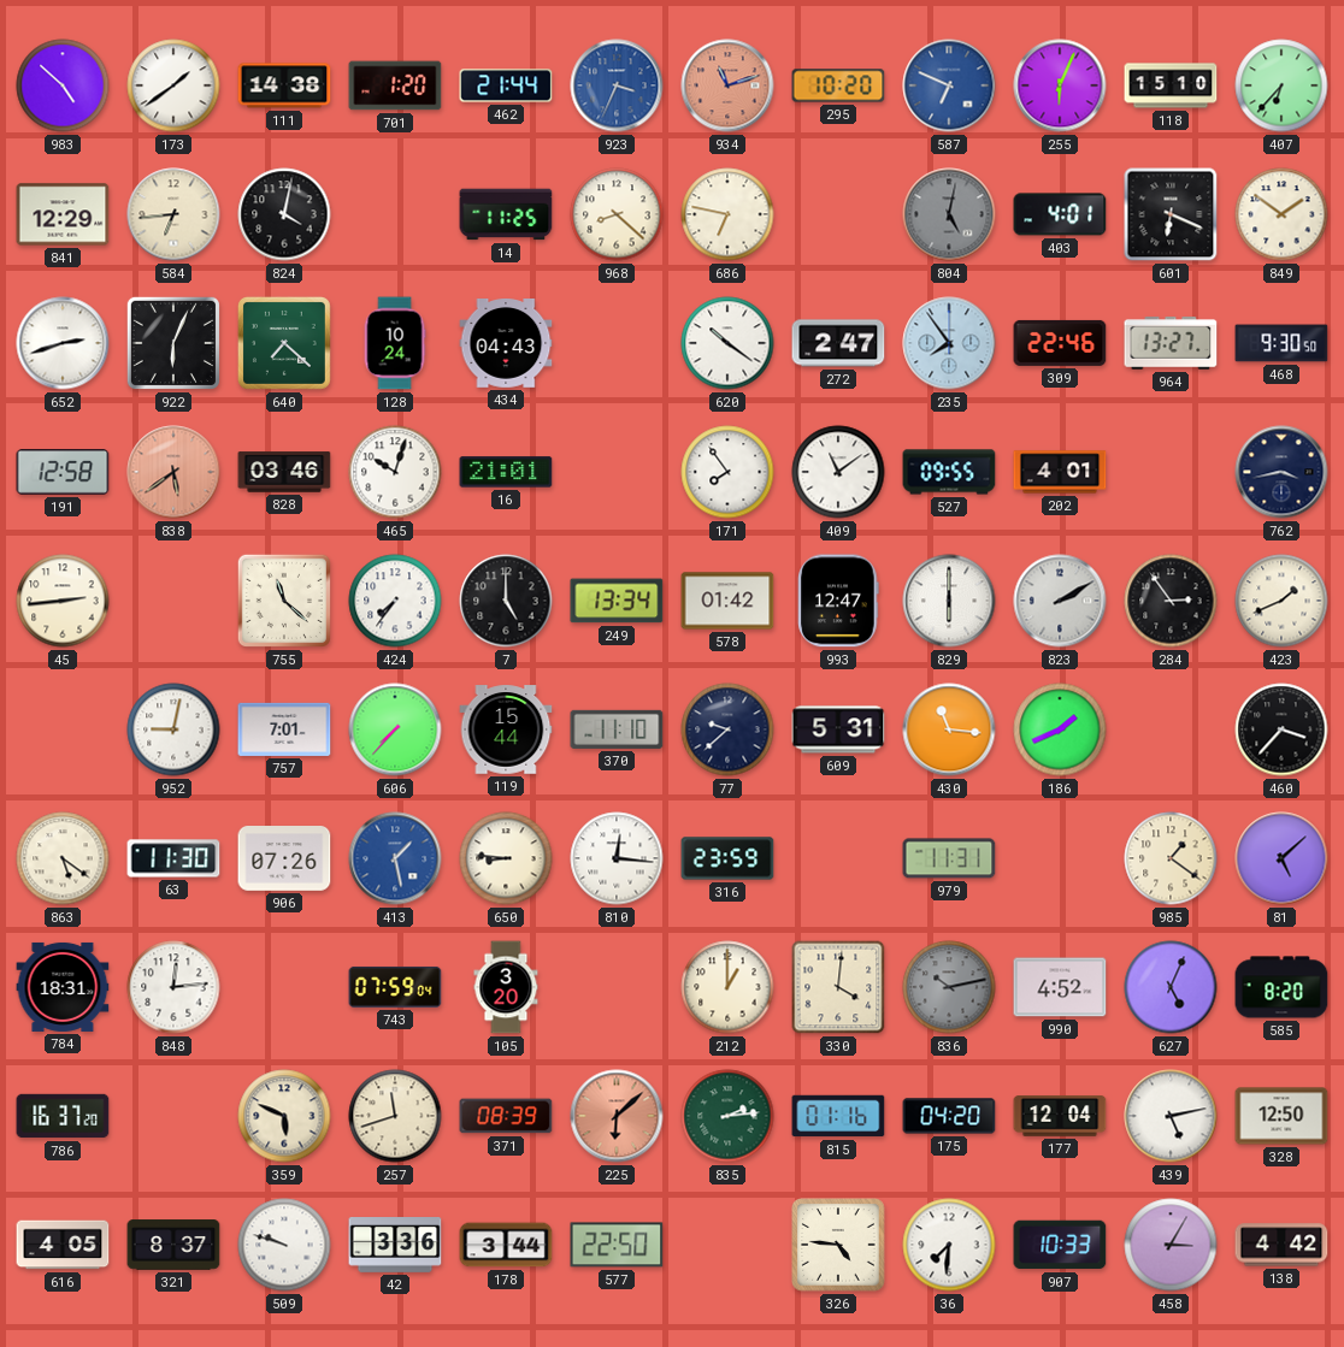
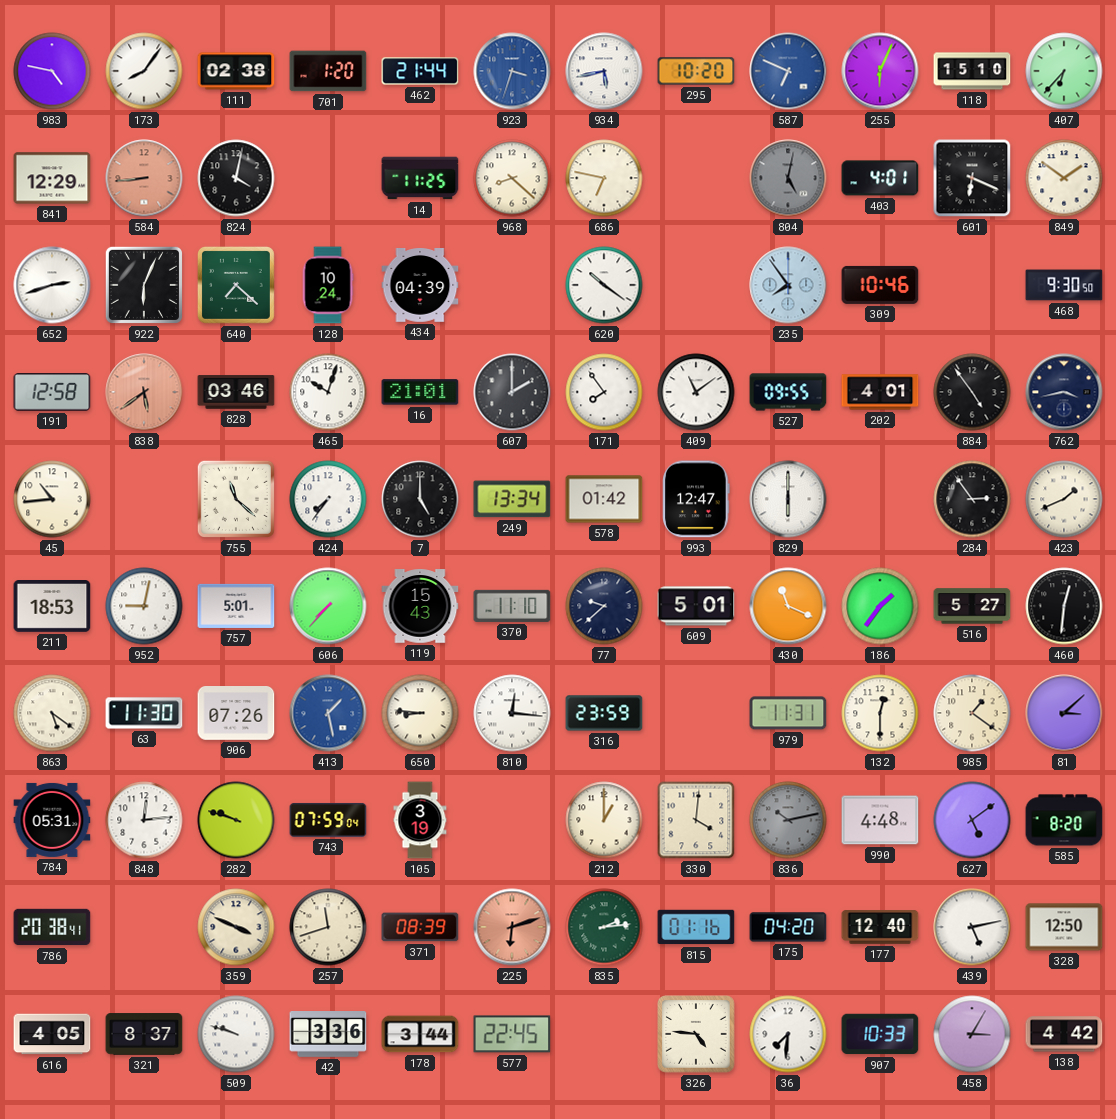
983: 4:52 -> 4:47 (52, 71)
173: 1:39 -> 8:06 (144, 71)
111: 14:38 -> 02:38 (236, 71)
923: 3:34 -> 3:33 (512, 71)
934: 11:12 -> 5:43 (604, 71)
934 dial: salmon -> white (604, 71)
584: 6:44 -> 8:44 (144, 178)
584 dial: cream -> salmon (144, 178)
434: 04:43 -> 04:39 (420, 286)
272: 2:47 -> none (838, 343)
309: 22:46 -> 10:46 (880, 285)
964: 13:27 -> none (1171, 343)
607: none -> 2:00 (512, 392)
884: none -> 4:54 (972, 392)
45: 2:44 -> 10:44 (52, 499)
823: 2:10 -> none (1060, 601)
211: none -> 18:53 (52, 607)
757: 7:01 -> 5:01 (236, 606)
119: 15:44 -> 15:43 (420, 606)
609: 5:31 -> 5:01 (696, 606)
430: 11:16 -> 11:19 (788, 606)
186: 1:41 -> 1:36 (880, 606)
516: none -> 5:27 (972, 606)
460: 3:37 -> 12:31 (1064, 606)
132: none -> 12:30 (880, 713)
81: 5:08 -> 3:08 (1064, 713)
784: 18:31 -> 05:31 (52, 820)
282: none -> 9:48 (236, 820)
105: 3:20 -> 3:19 (420, 820)
990: 4:52 -> 4:48 (880, 820)
627: 5:04 -> 5:09 (972, 820)
786: 16:37 -> 20:38 (52, 927)
359: 5:49 -> 3:49 (236, 927)
225: 6:08 -> 6:12 (512, 927)
177: 12:04 -> 12:40 (880, 927)
577: 22:50 -> 22:45 (512, 1034)
